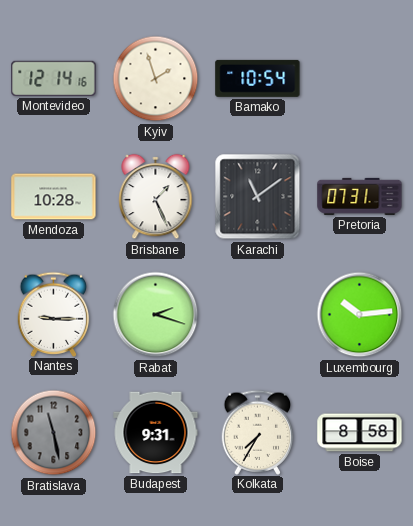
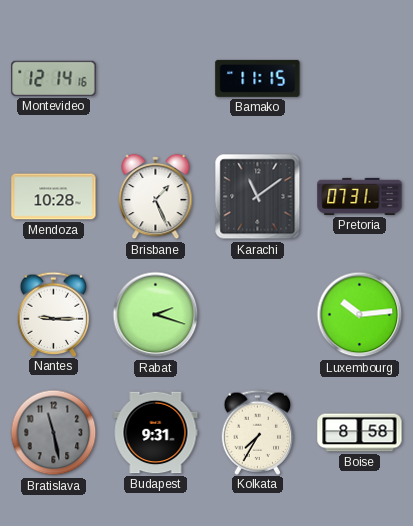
Kyiv: 1:57 -> none (156, 79)
Bamako: 10:54 -> 11:15 (258, 78)
